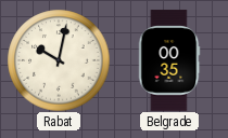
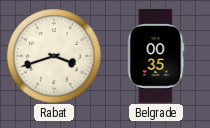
Rabat: 10:02 -> 3:42 (54, 56)
